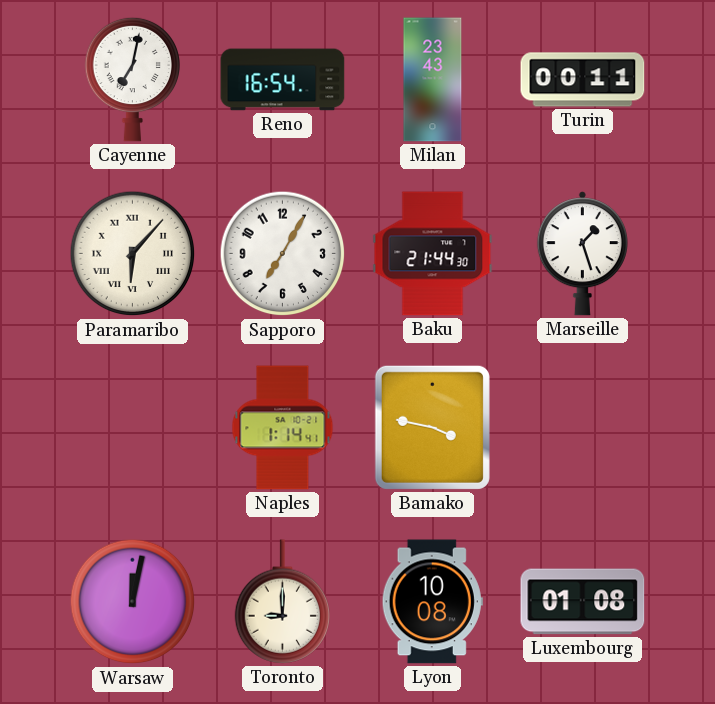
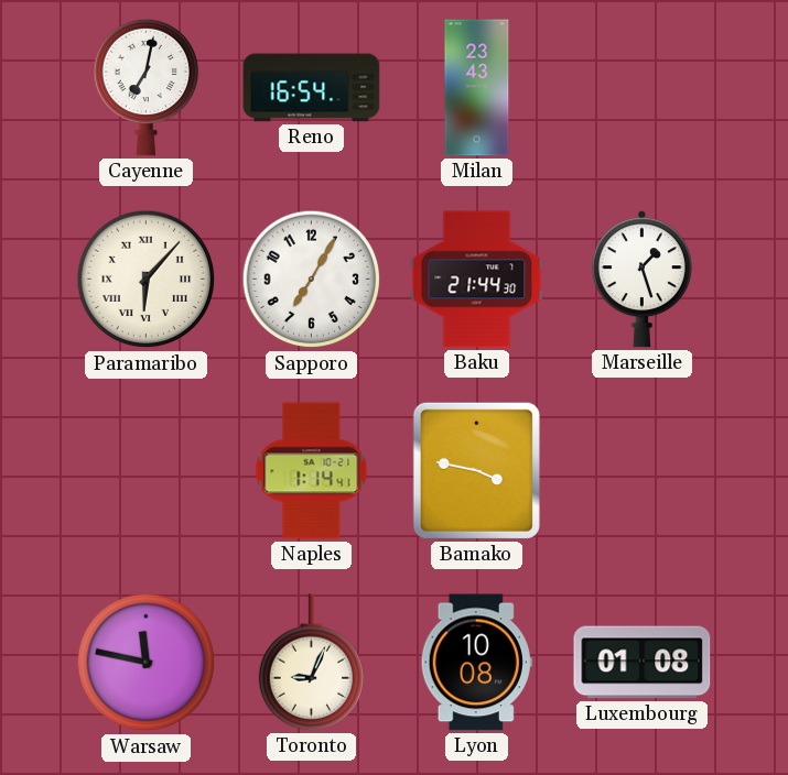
Turin: 00:11 -> none (583, 80)
Warsaw: 12:02 -> 11:47 (147, 663)
Toronto: 9:00 -> 9:04 (311, 663)
